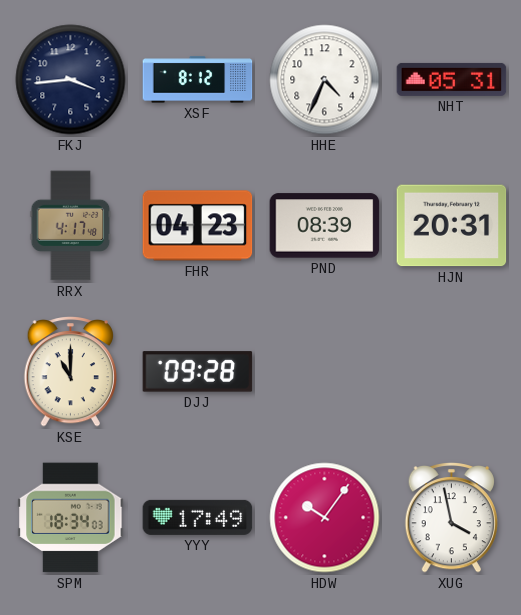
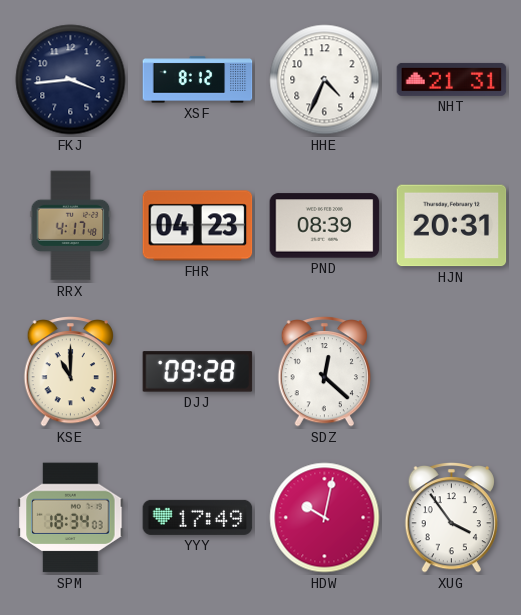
NHT: 05:31 -> 21:31 (452, 79)
SDZ: none -> 12:22 (324, 372)
HDW: 10:06 -> 10:02 (325, 518)
XUG: 3:58 -> 3:54 (451, 518)
